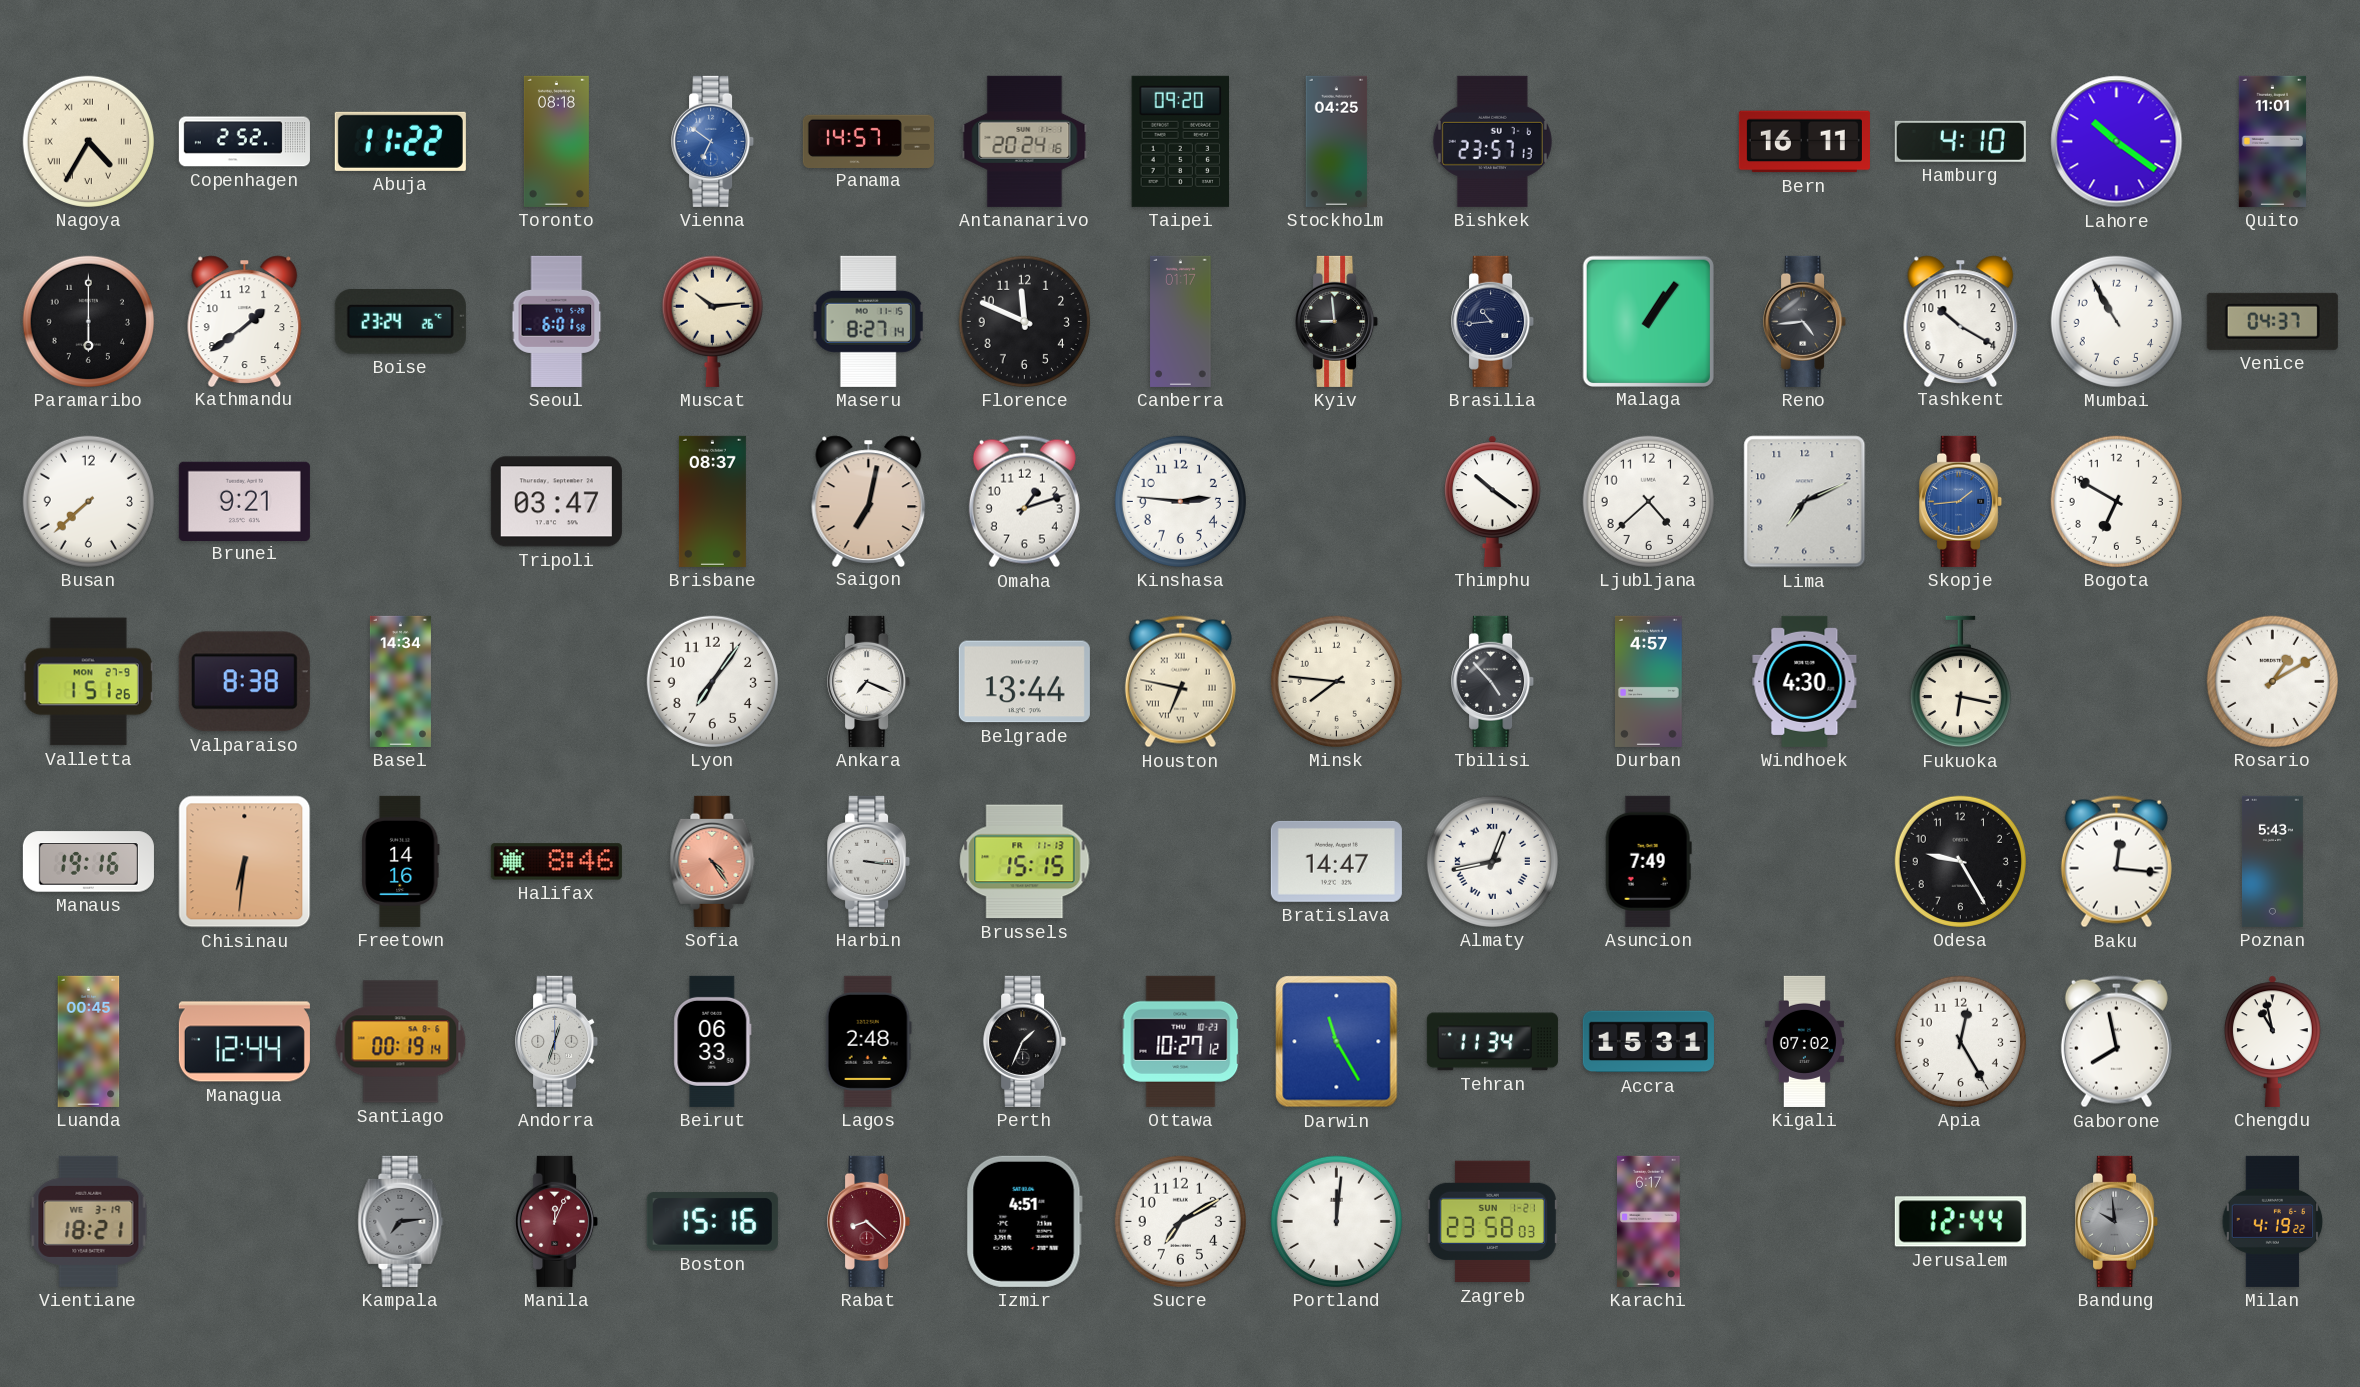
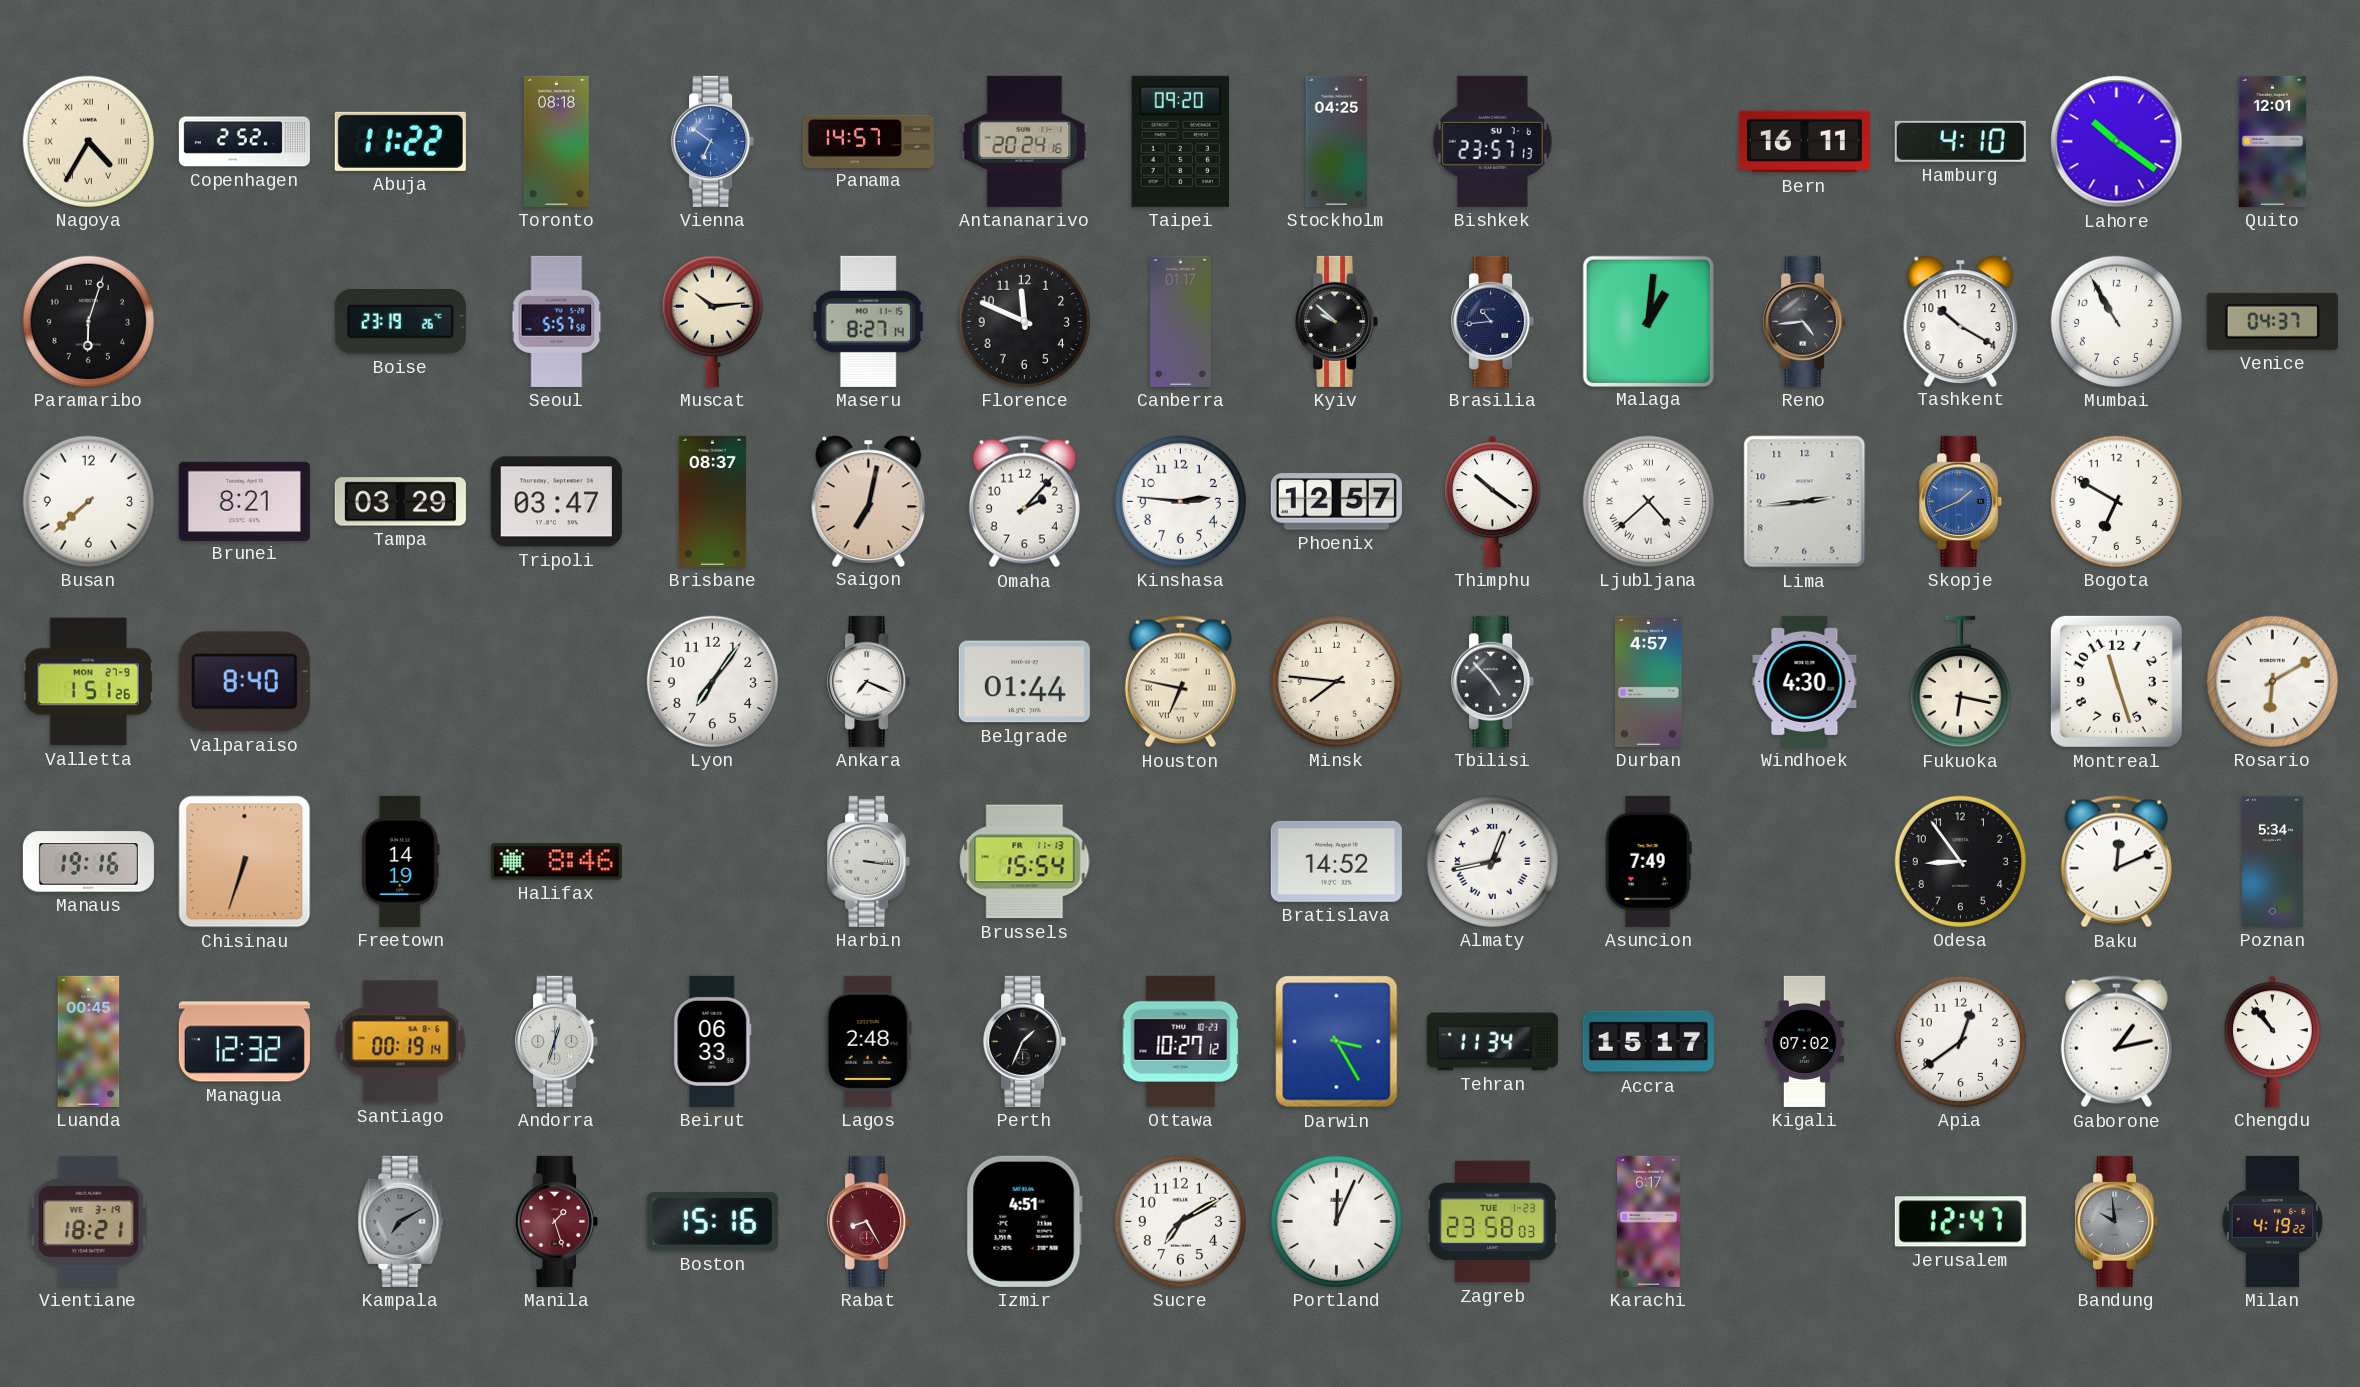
Quito: 11:01 -> 12:01 (2272, 141)
Paramaribo: 6:00 -> 6:03 (88, 321)
Kathmandu: 1:39 -> none (245, 321)
Boise: 23:24 -> 23:19 (400, 322)
Seoul: 6:01 -> 5:57 (557, 321)
Kyiv: 8:59 -> 9:52 (1337, 321)
Malaga: 1:06 -> 1:01 (1648, 321)
Brunei: 9:21 -> 8:21 (244, 501)
Tampa: none -> 03:29 (400, 502)
Omaha: 1:12 -> 2:07 (1024, 502)
Phoenix: none -> 12:57 (1336, 502)
Ljubljana numerals: Arabic -> Roman (1648, 501)
Lima: 7:11 -> 2:44 (1805, 502)
Skopje: 1:44 -> 1:41 (1961, 501)
Valparaiso: 8:38 -> 8:40 (244, 682)
Basel: 14:34 -> none (400, 681)
Belgrade: 13:44 -> 01:44 (1024, 682)
Montreal: none -> 11:27 (2116, 681)
Rosario: 1:10 -> 6:10 (2272, 681)
Chisinau: 6:31 -> 6:33 (245, 862)
Freetown: 14:16 -> 14:19 (401, 861)
Sofia: 4:24 -> none (713, 861)
Brussels: 15:15 -> 15:54 (1025, 862)
Bratislava: 14:47 -> 14:52 (1336, 861)
Odesa: 9:25 -> 8:54 (1960, 861)
Baku: 12:16 -> 12:11 (2116, 862)
Poznan: 5:43 -> 5:34 (2272, 861)
Managua: 12:44 -> 12:32 (244, 1042)
Darwin: 11:25 -> 3:25 (1337, 1042)
Accra: 15:31 -> 15:17 (1648, 1042)
Apia: 12:25 -> 12:39 (1960, 1041)
Gaborone: 7:58 -> 1:13 (2116, 1042)
Chengdu: 10:58 -> 10:53 (2273, 1041)
Kampala: 7:14 -> 7:10 (401, 1221)
Manila: 12:04 -> 1:27 (557, 1221)
Rabat: 8:22 -> 8:25 (869, 1221)
Portland: 12:01 -> 12:04 (1336, 1221)
Zagreb date: SUN 1-21 -> TUE 1-23 (1492, 1222)
Jerusalem: 12:44 -> 12:47 (1960, 1222)
